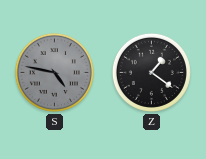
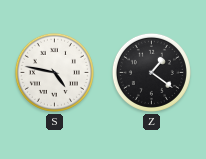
S dial: grey -> white (54, 72)
